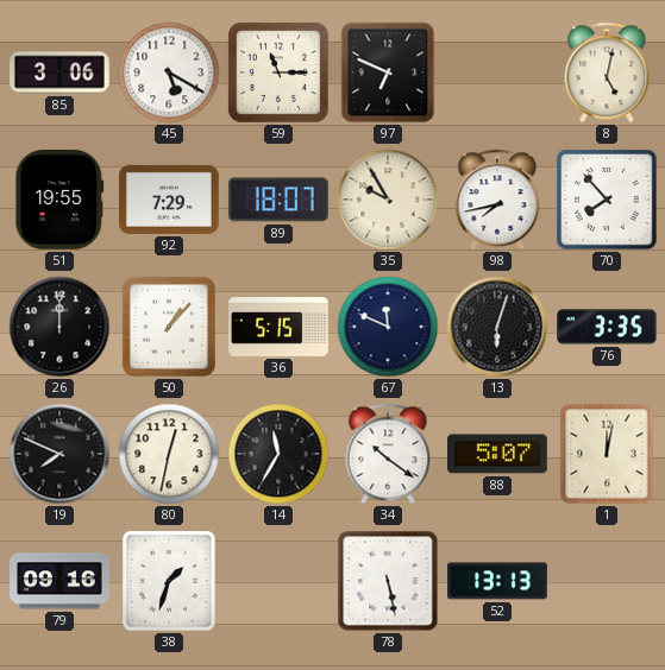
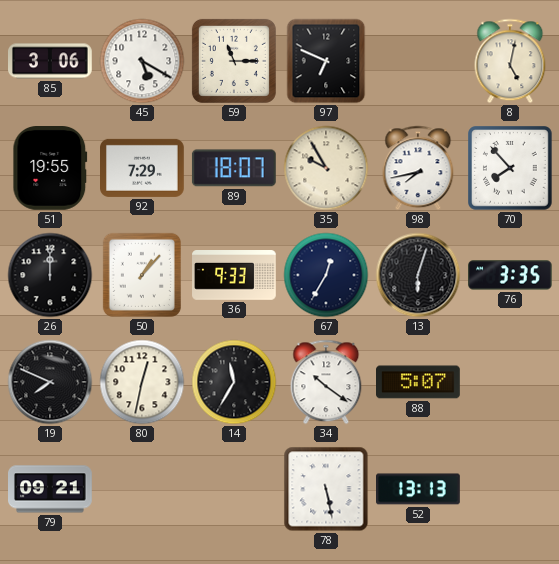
36: 5:15 -> 9:33 (234, 276)
67: 11:49 -> 12:35 (326, 275)
1: 12:02 -> none (607, 454)
79: 09:16 -> 09:21 (51, 489)
38: 1:33 -> none (169, 581)
